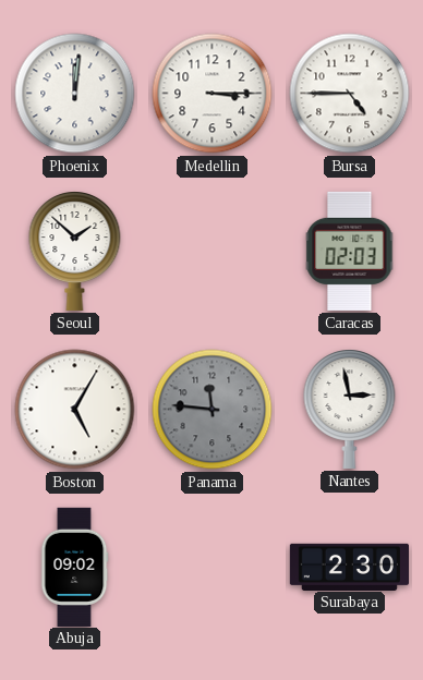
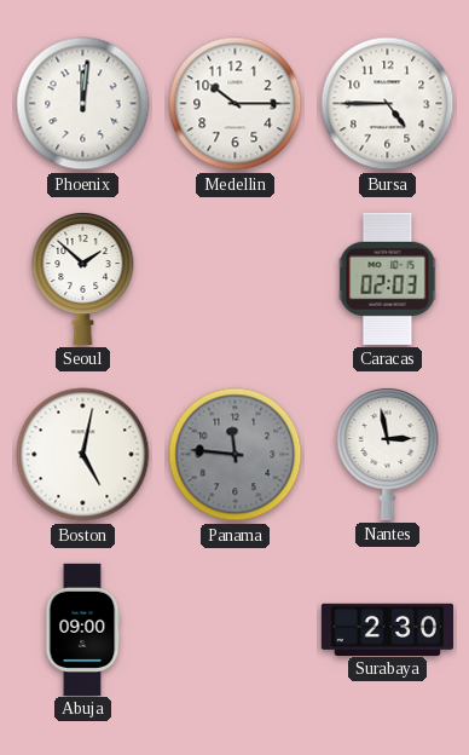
Medellin: 3:15 -> 10:15 (236, 104)
Boston: 5:05 -> 5:02 (83, 455)
Abuja: 09:02 -> 09:00 (82, 629)
